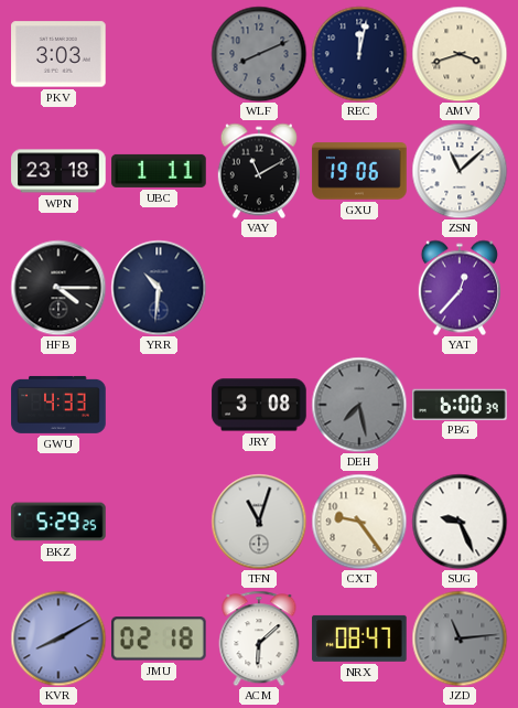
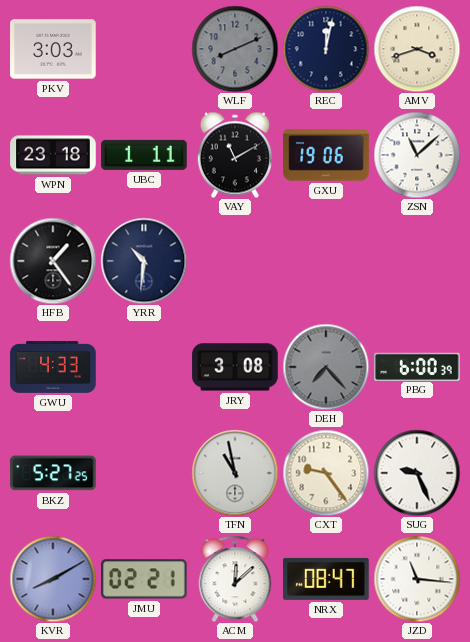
HFB: 4:15 -> 1:24 (53, 261)
YAT: 12:37 -> none (460, 288)
DEH: 7:28 -> 7:23 (326, 367)
BKZ: 5:29 -> 5:27 (53, 473)
TFN: 11:03 -> 10:58 (235, 473)
JMU: 02:18 -> 02:21 (145, 579)
ACM: 6:08 -> 12:08 (235, 579)
JZD: 11:14 -> 11:16 (417, 579)
JZD dial: grey -> white (417, 579)
